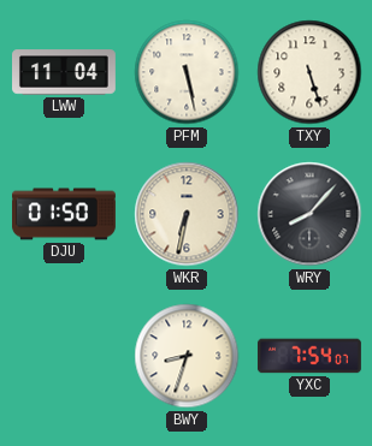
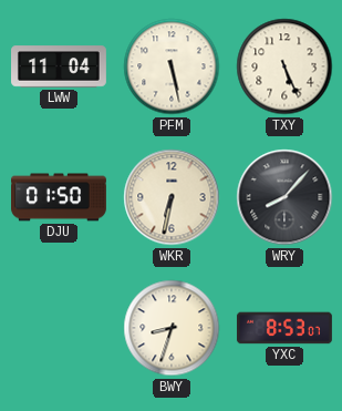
TXY: 5:27 -> 5:26 (284, 66)
YXC: 7:54 -> 8:53 (284, 328)
